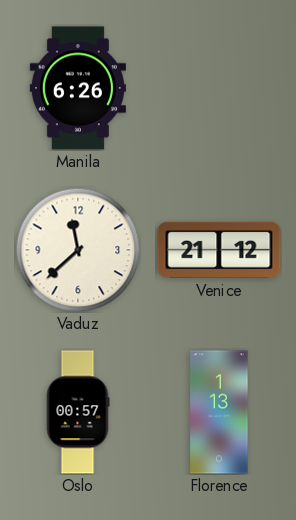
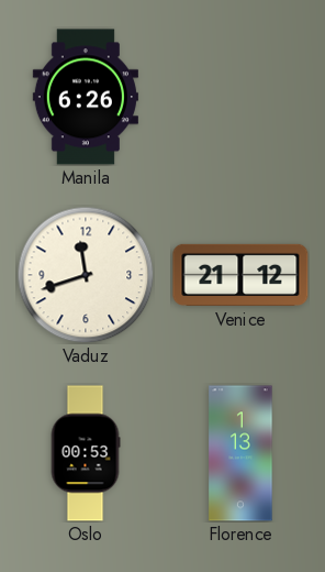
Vaduz: 11:38 -> 11:42 (86, 275)
Oslo: 00:57 -> 00:53 (86, 453)
